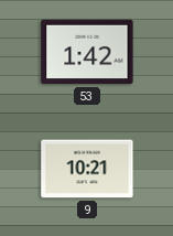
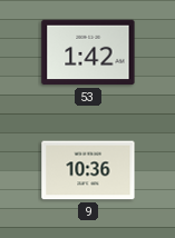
9: 10:21 -> 10:36 (88, 170)
